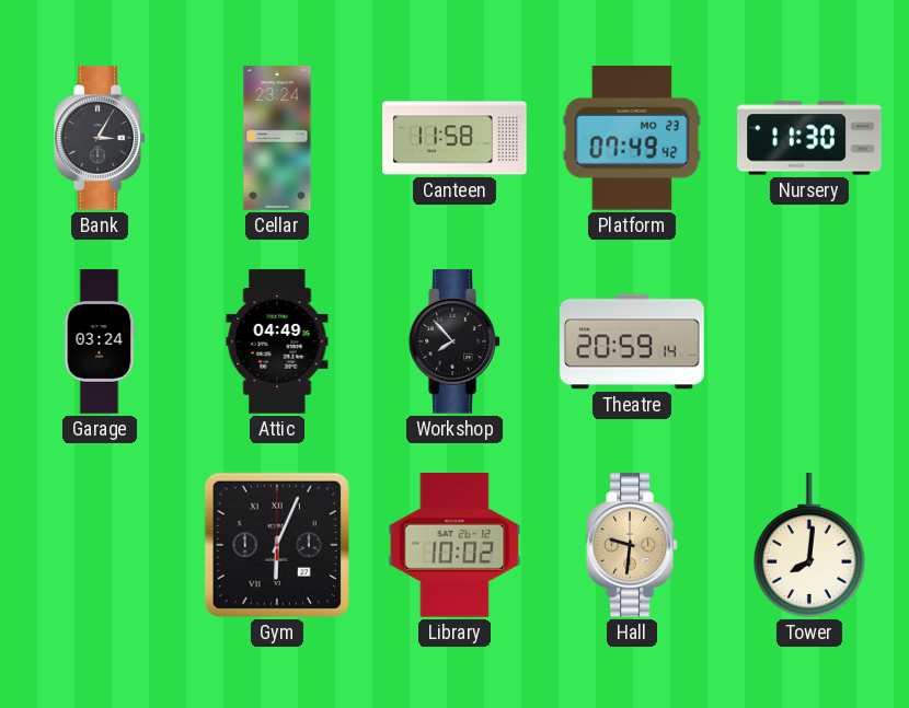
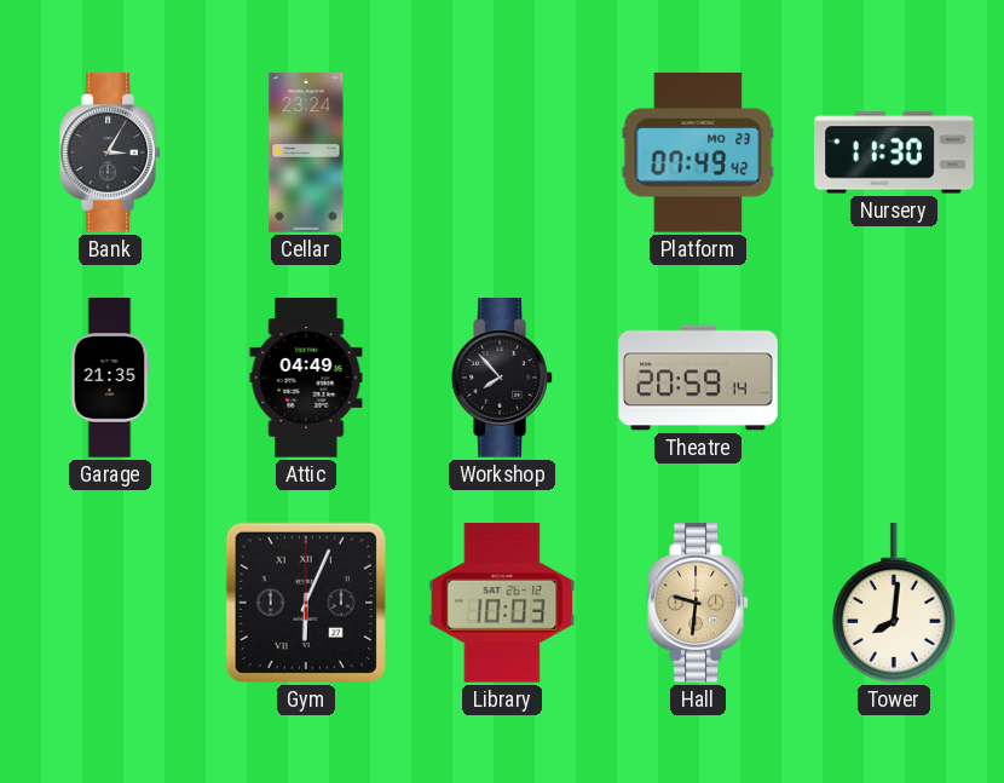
Canteen: 11:58 -> none (454, 138)
Garage: 03:24 -> 21:35 (110, 378)
Library: 10:02 -> 10:03 (502, 603)
